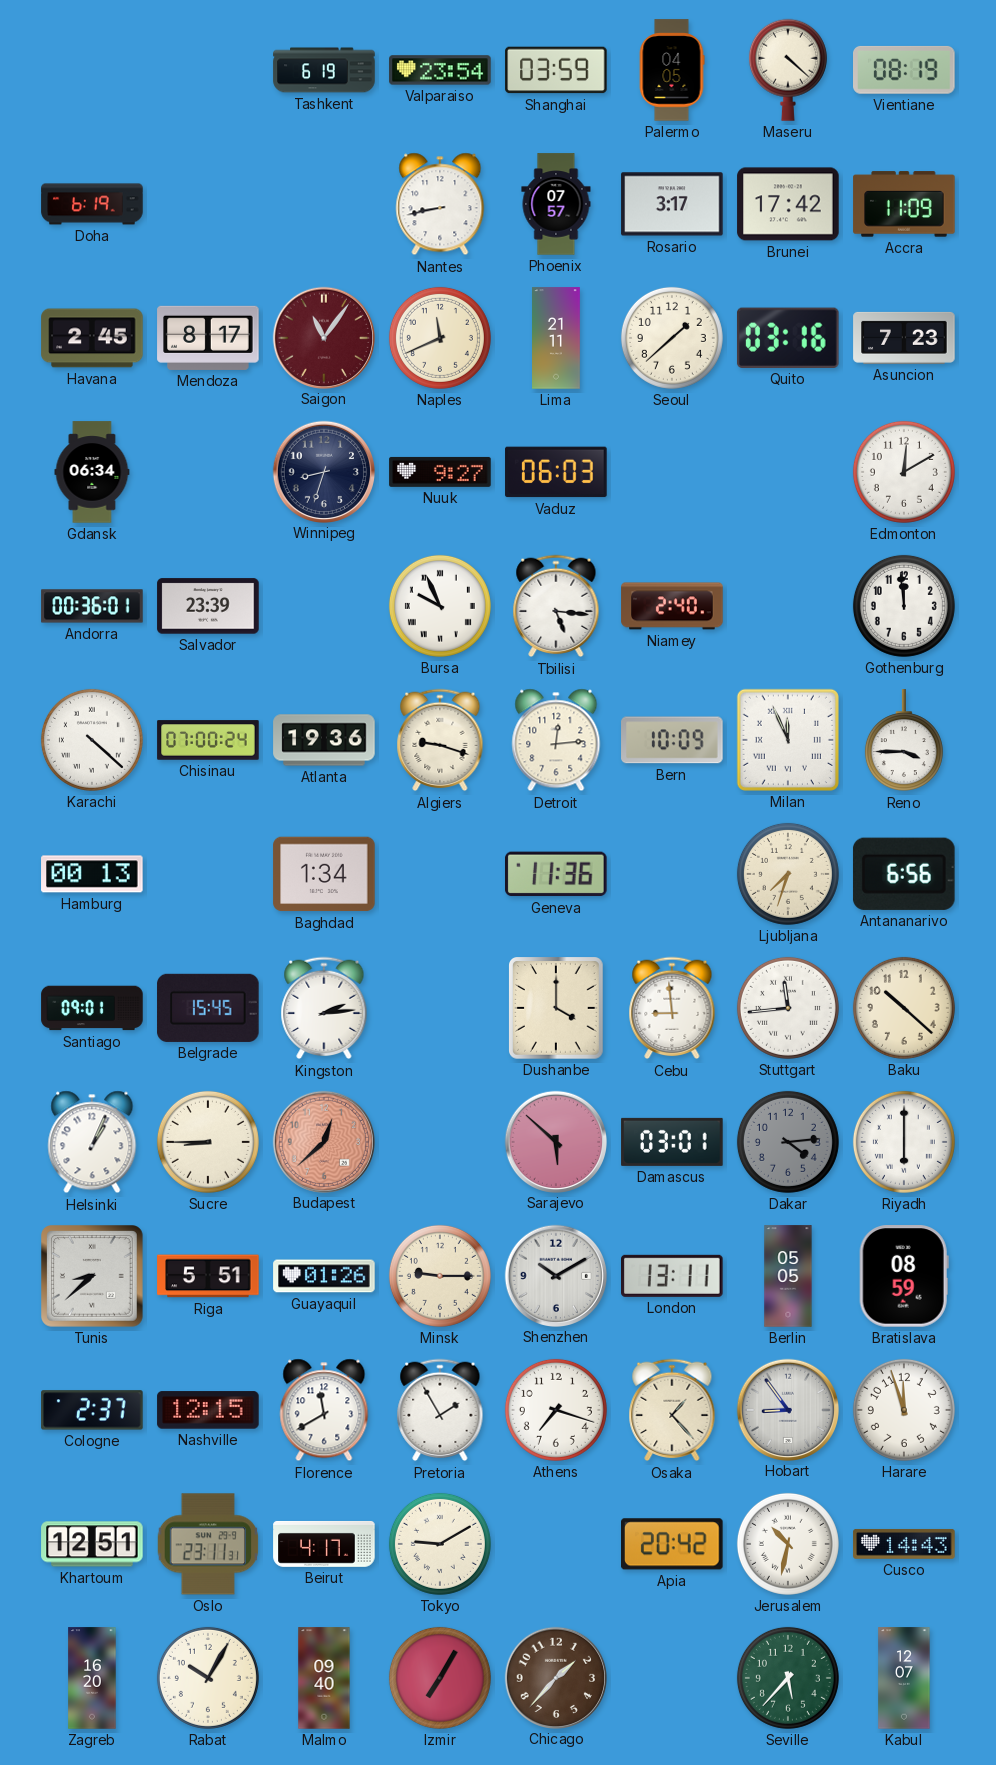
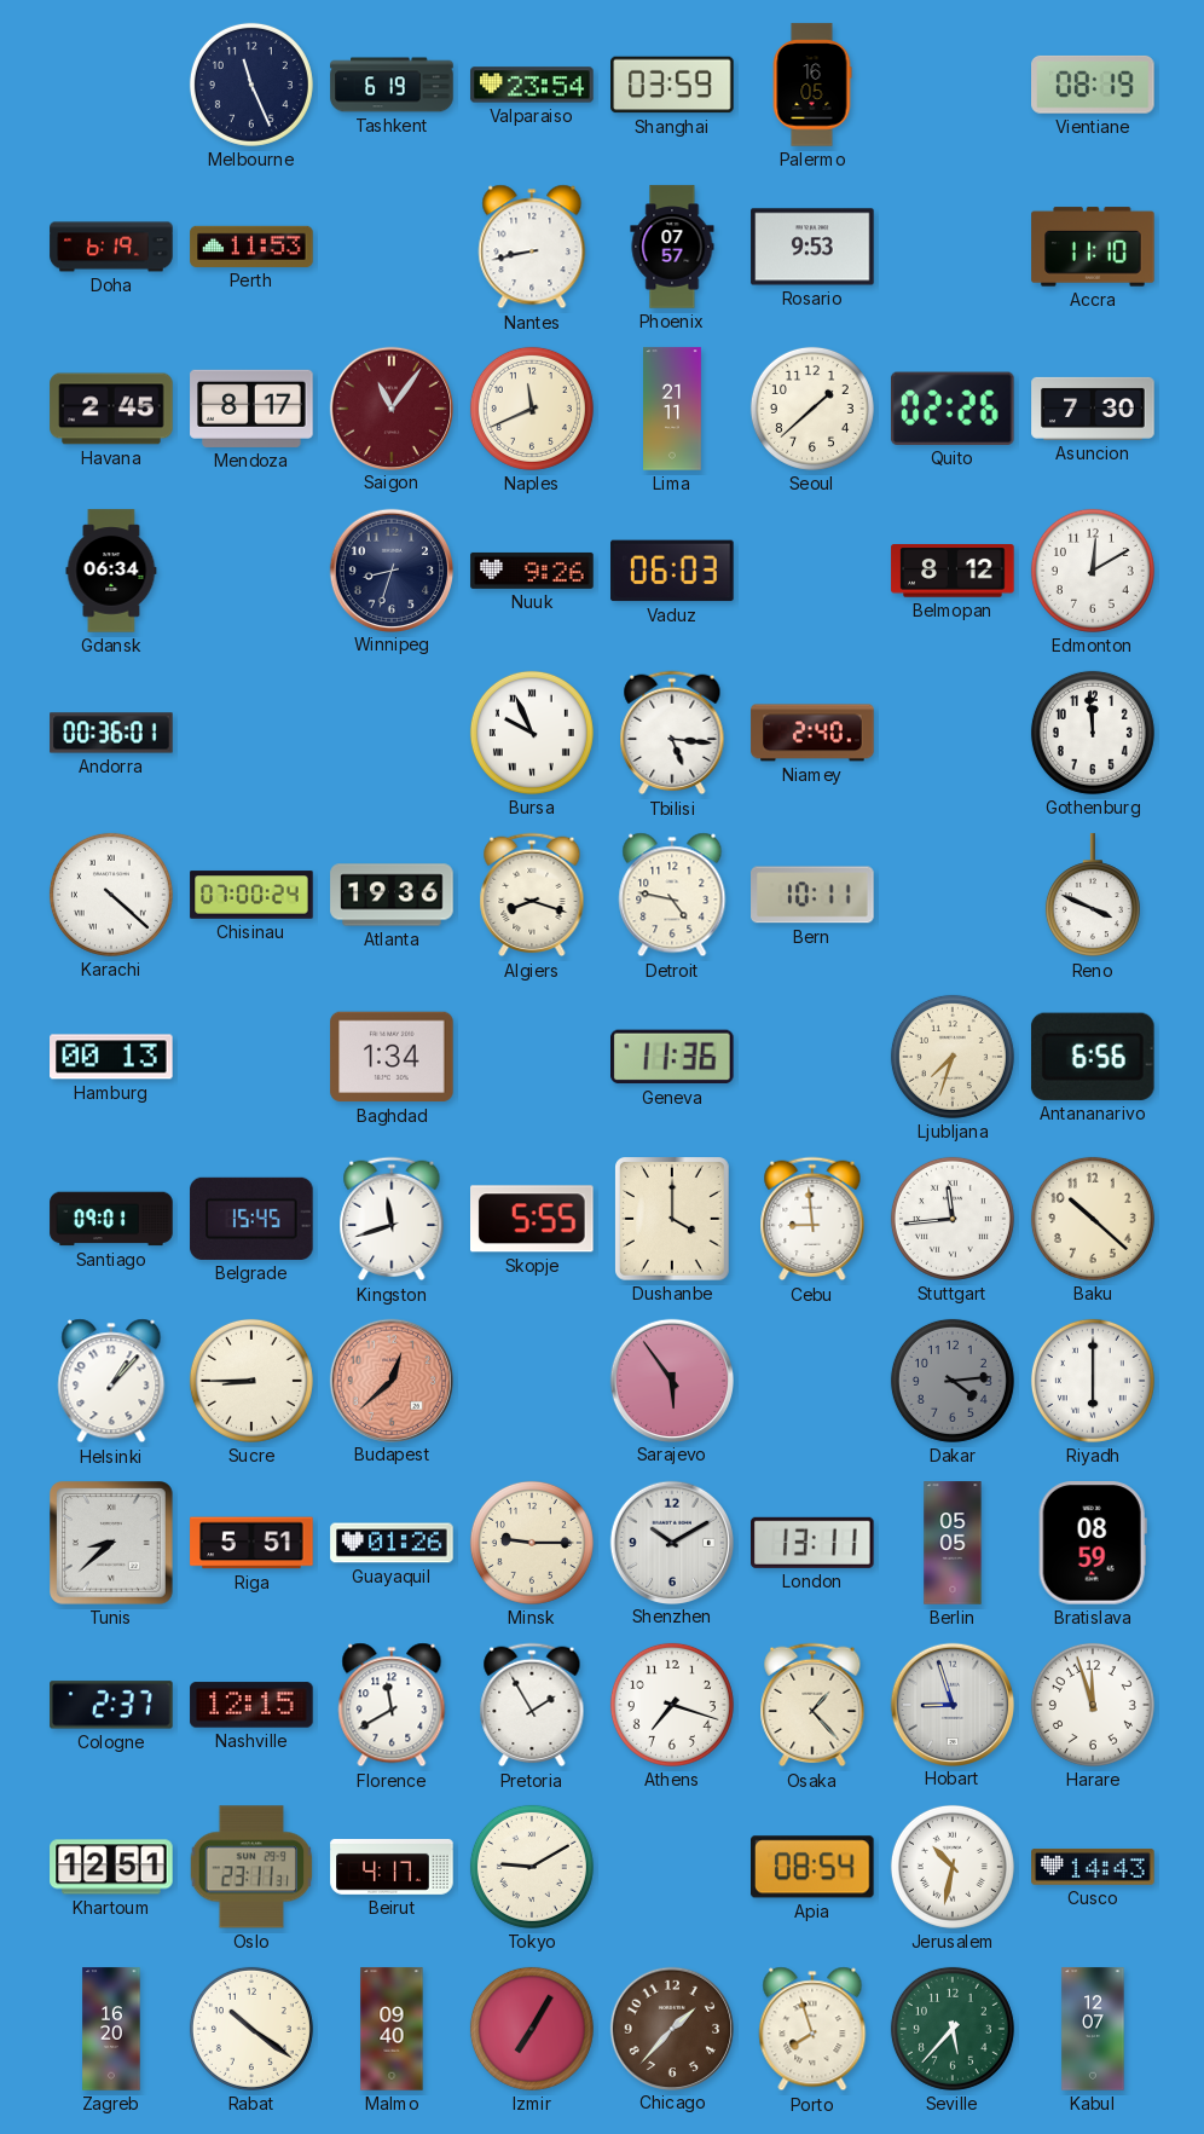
Melbourne: none -> 11:26 (251, 85)
Palermo: 04:05 -> 16:05 (812, 85)
Maseru: 4:22 -> none (788, 70)
Perth: none -> 11:53 (251, 247)
Rosario: 3:17 -> 9:53 (812, 247)
Brunei: 17:42 -> none (788, 204)
Accra: 11:09 -> 11:10 (1093, 247)
Quito: 03:16 -> 02:26 (953, 409)
Asuncion: 7:23 -> 7:30 (1093, 409)
Nuuk: 9:27 -> 9:26 (532, 571)
Belmopan: none -> 8:12 (953, 572)
Salvador: 23:39 -> none (208, 606)
Algiers: 9:18 -> 8:18 (532, 895)
Detroit: 12:14 -> 4:47 (672, 895)
Bern: 10:09 -> 10:11 (812, 895)
Milan: 11:56 -> none (788, 740)
Reno: 3:45 -> 3:49 (1093, 896)
Kingston: 2:14 -> 11:42 (392, 1219)
Skopje: none -> 5:55 (533, 1219)
Helsinki: 1:04 -> 1:07 (111, 1381)
Sarajevo: 5:52 -> 5:54 (671, 1380)
Damascus: 03:01 -> none (672, 1142)
Hobart: 8:54 -> 8:57 (951, 1704)
Apia: 20:42 -> 08:54 (814, 1867)
Rabat: 10:05 -> 10:21 (251, 2029)
Porto: none -> 7:57 (812, 2029)
